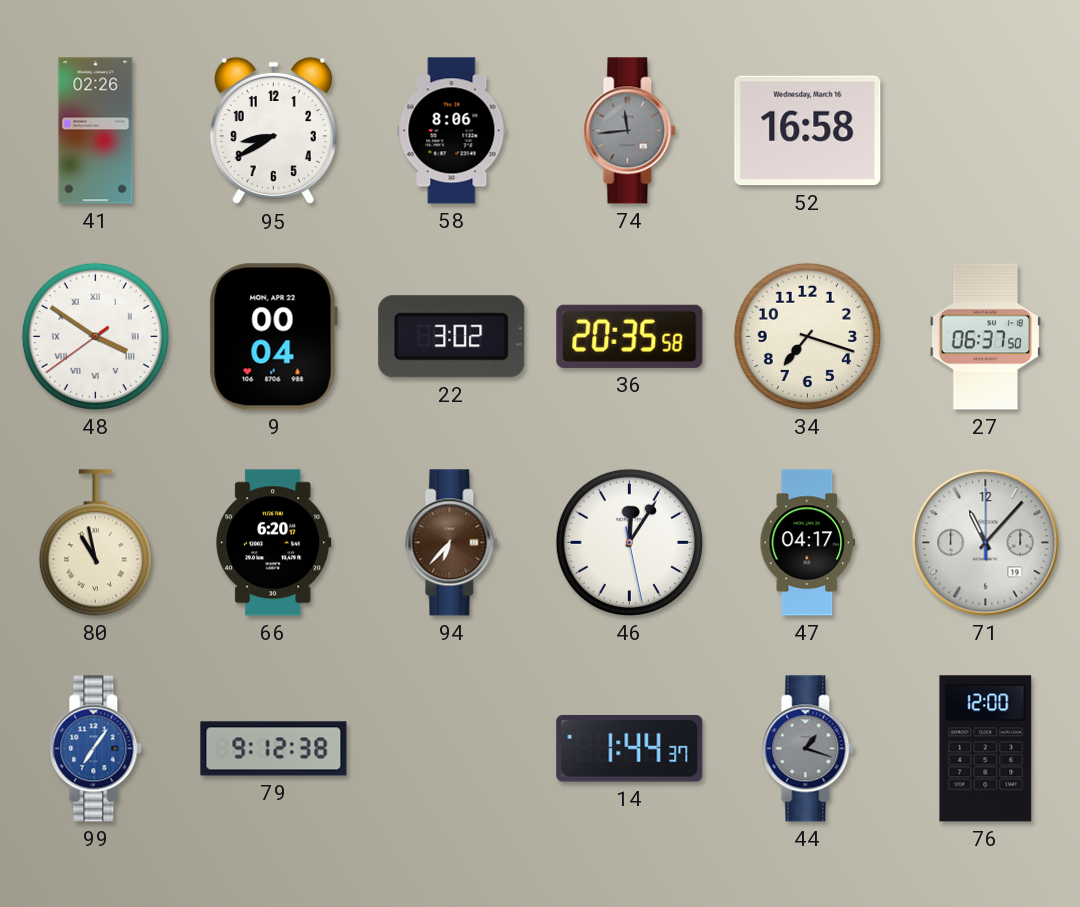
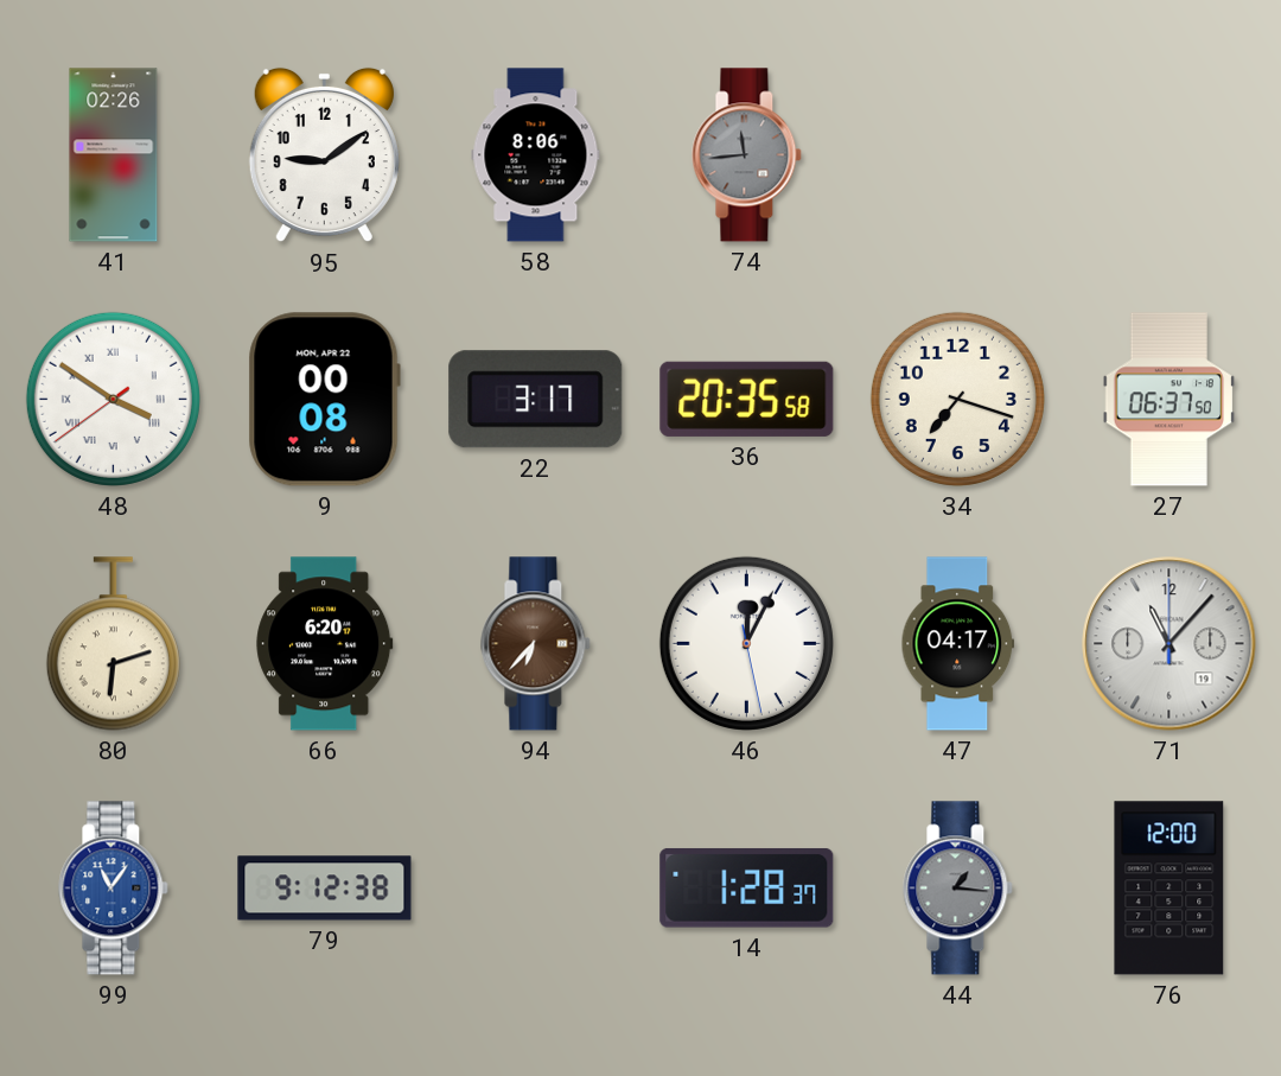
95: 8:40 -> 9:09 (324, 155)
52: 16:58 -> none (808, 131)
9: 00:04 -> 00:08 (324, 400)
22: 3:02 -> 3:17 (536, 400)
80: 10:58 -> 6:12 (113, 644)
46: 12:05 -> 12:04 (746, 643)
99: 7:06 -> 11:06 (114, 889)
14: 1:44 -> 1:28 (747, 887)
44: 1:18 -> 1:16 (958, 889)
